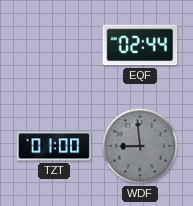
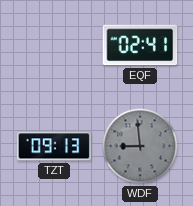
EQF: 02:44 -> 02:41 (140, 45)
TZT: 01:00 -> 09:13 (54, 146)
